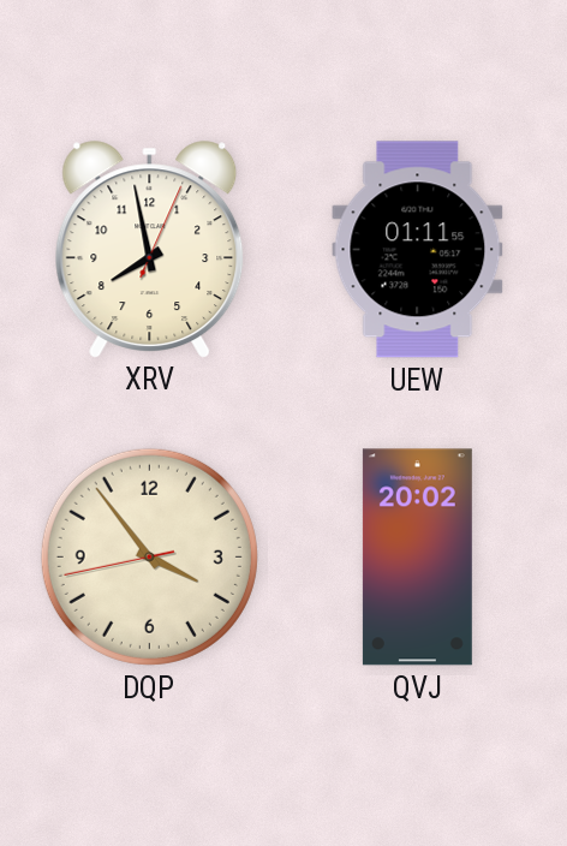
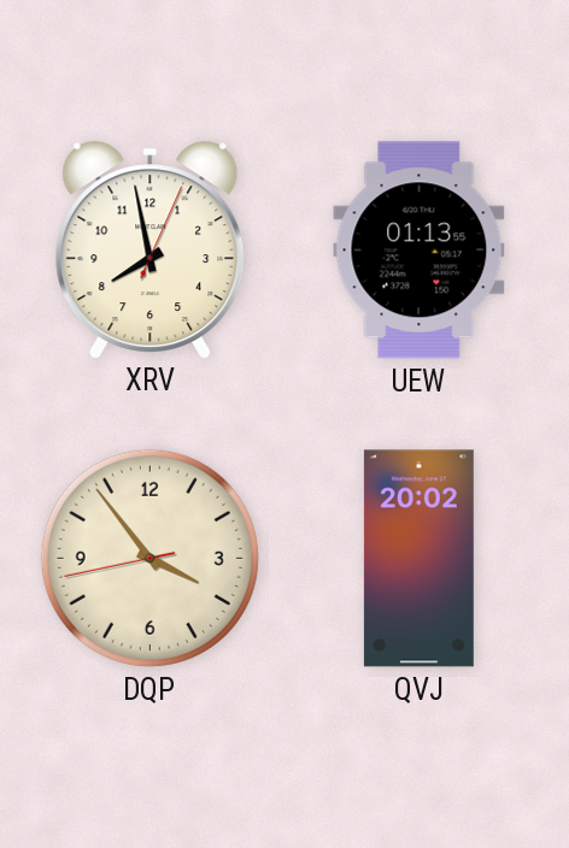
UEW: 01:11 -> 01:13 (420, 251)
